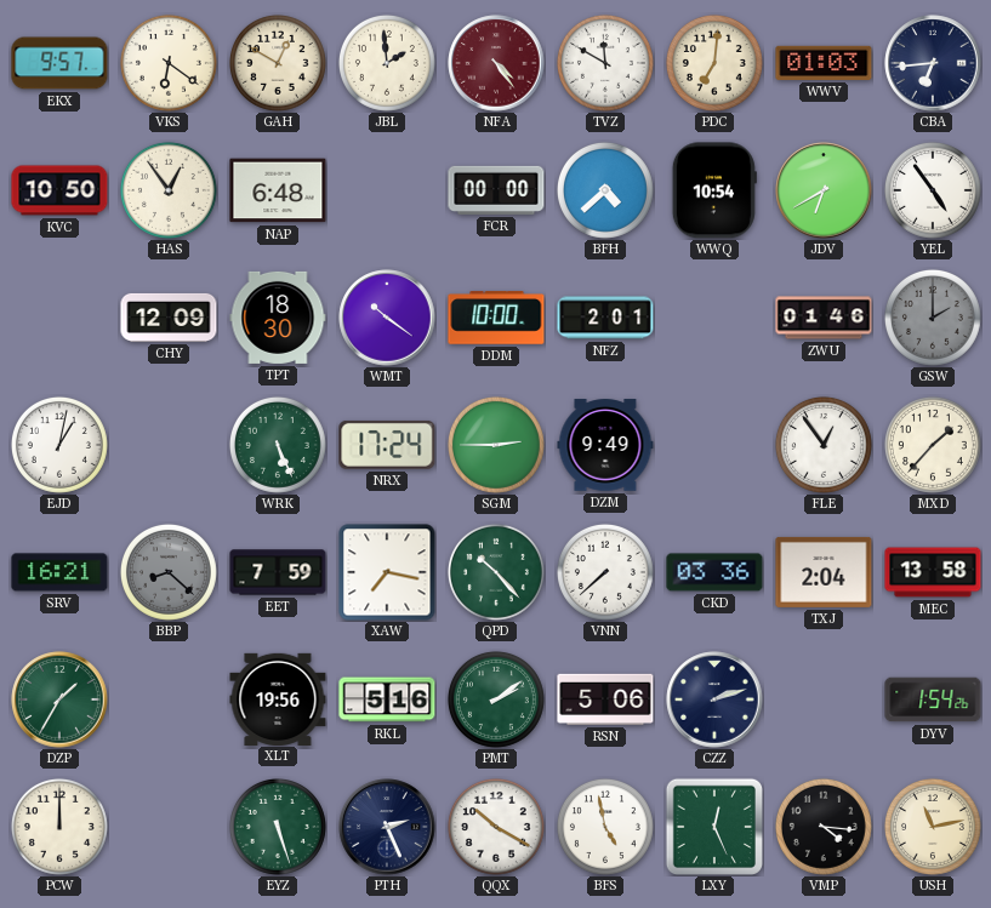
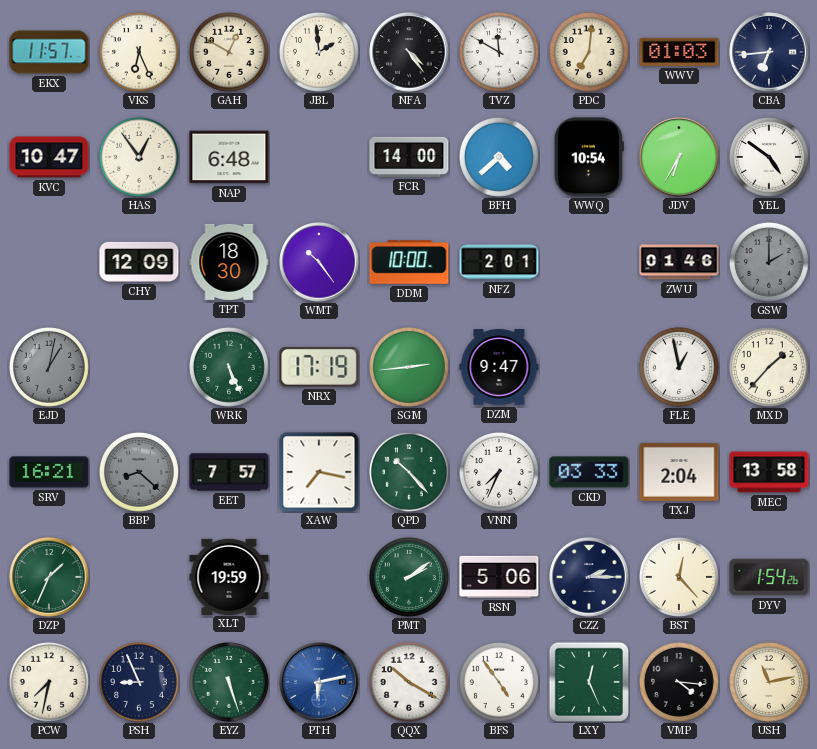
EKX: 9:57 -> 11:57 (49, 52)
VKS: 6:21 -> 6:26 (139, 52)
NFA dial: burgundy -> black (409, 52)
KVC: 10:50 -> 10:47 (49, 157)
FCR: 00:00 -> 14:00 (409, 157)
JDV: 6:40 -> 6:35 (679, 157)
YEL: 4:54 -> 4:51 (769, 157)
WMT: 10:21 -> 10:24 (319, 262)
EJD dial: white -> grey (49, 367)
NRX: 17:24 -> 17:19 (319, 367)
SGM: 2:45 -> 2:44 (409, 367)
DZM: 9:49 -> 9:47 (499, 367)
FLE: 12:54 -> 12:58 (679, 367)
EET: 7:59 -> 7:57 (229, 472)
VNN: 7:38 -> 7:34 (499, 472)
CKD: 03:36 -> 03:33 (589, 472)
DZP: 1:35 -> 1:34 (49, 577)
XLT: 19:56 -> 19:59 (229, 576)
RKL: 5:16 -> none (387, 699)
CZZ: 2:12 -> 2:15 (589, 577)
BST: none -> 12:23 (679, 577)
PCW: 12:00 -> 7:32 (49, 682)
PSH: none -> 8:56 (139, 682)
PTH: 2:26 -> 6:13 (319, 682)
PTH dial: navy -> blue (319, 682)
BFS: 4:58 -> 4:54 (499, 682)
